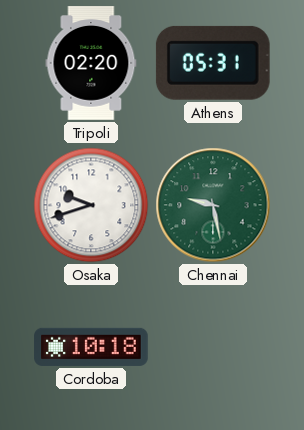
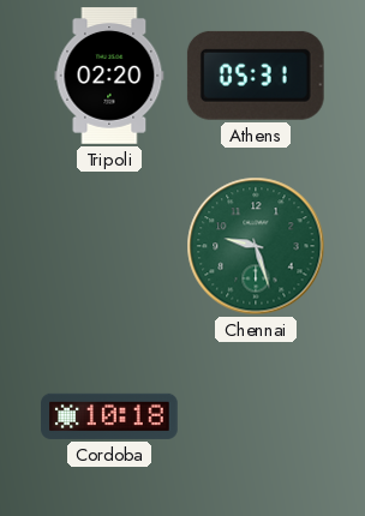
Osaka: 9:42 -> none (91, 205)
Chennai: 9:28 -> 9:27 (256, 246)
